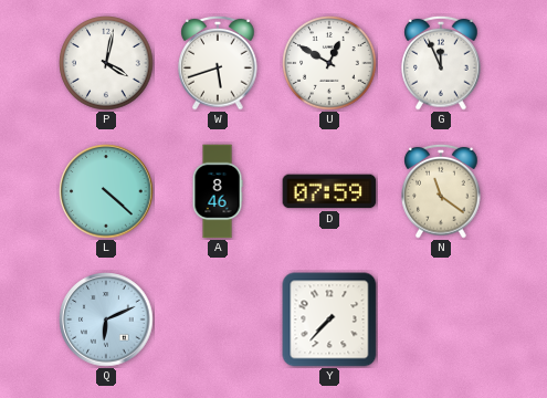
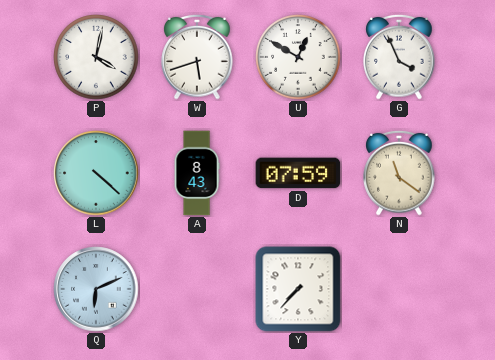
G: 11:56 -> 3:56 (399, 57)
A: 8:46 -> 8:43 (197, 173)
